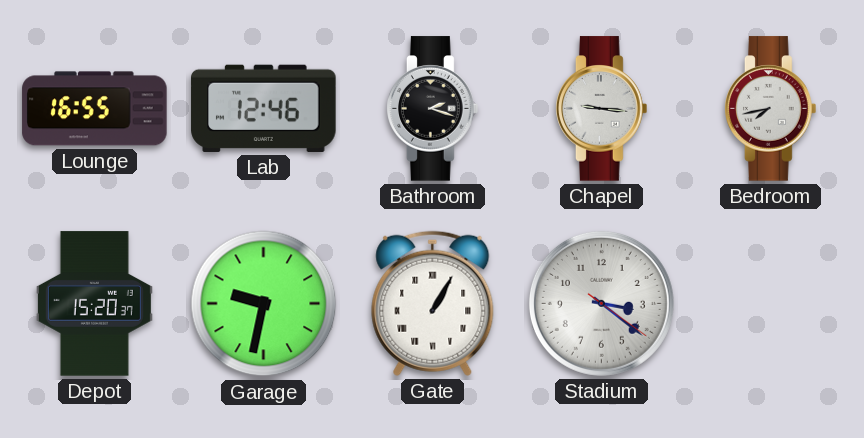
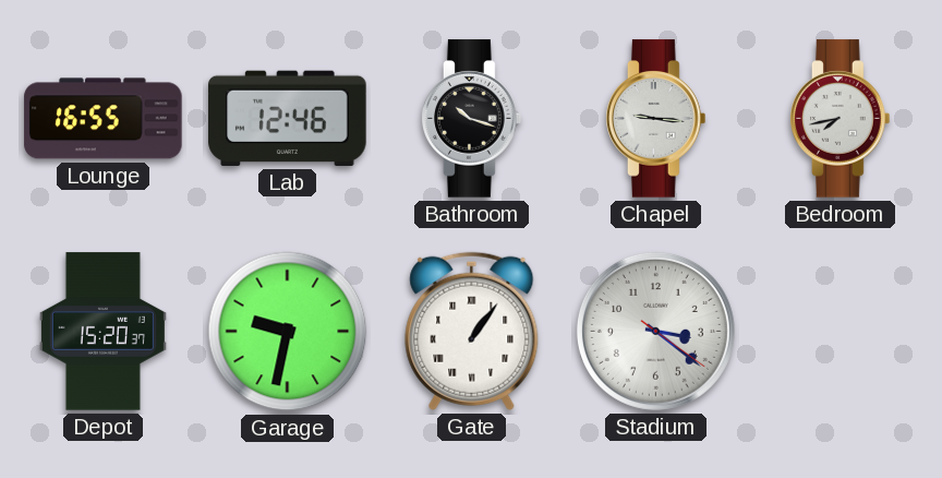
Bathroom: 2:18 -> 10:18 (472, 119)
Gate: 1:05 -> 1:06 (472, 331)
